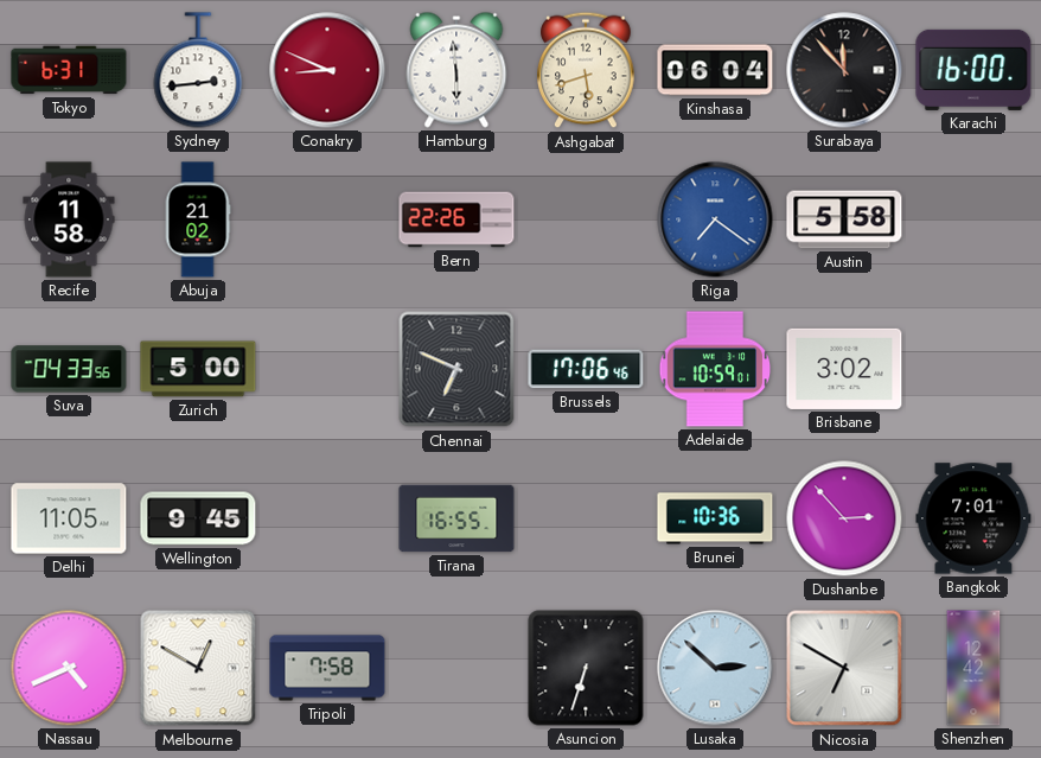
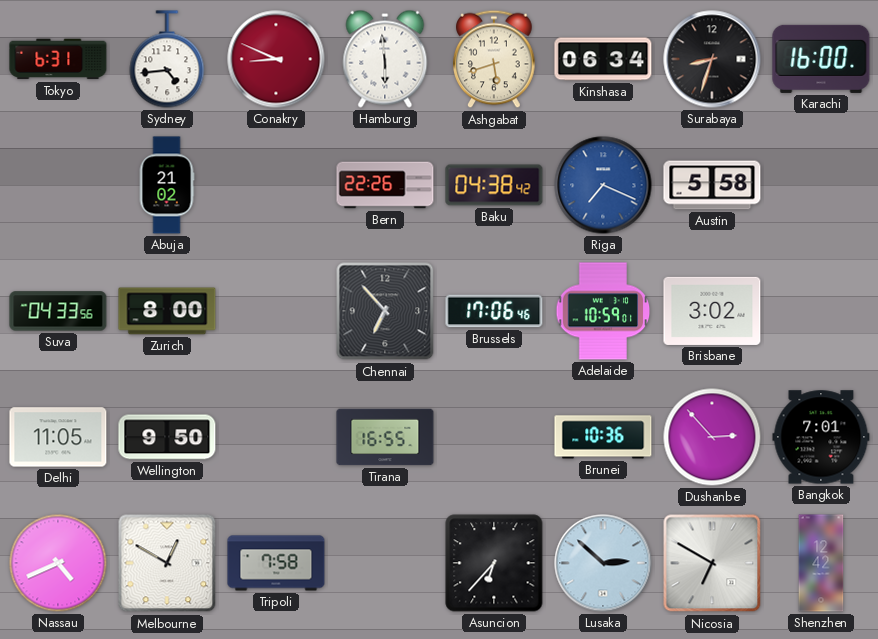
Sydney: 2:44 -> 4:44 (167, 59)
Kinshasa: 06:04 -> 06:34 (603, 59)
Surabaya: 11:53 -> 8:33 (712, 59)
Recife: 11:58 -> none (69, 219)
Baku: none -> 04:38 (494, 185)
Riga: 7:21 -> 7:19 (603, 185)
Zurich: 5:00 -> 8:00 (167, 311)
Chennai: 6:49 -> 6:53 (385, 311)
Wellington: 9:45 -> 9:50 (167, 437)
Asuncion: 6:33 -> 6:37 (494, 563)
